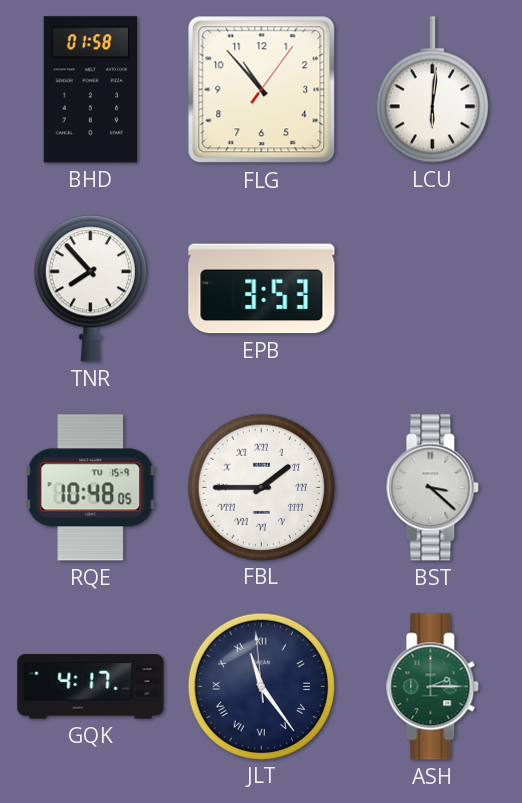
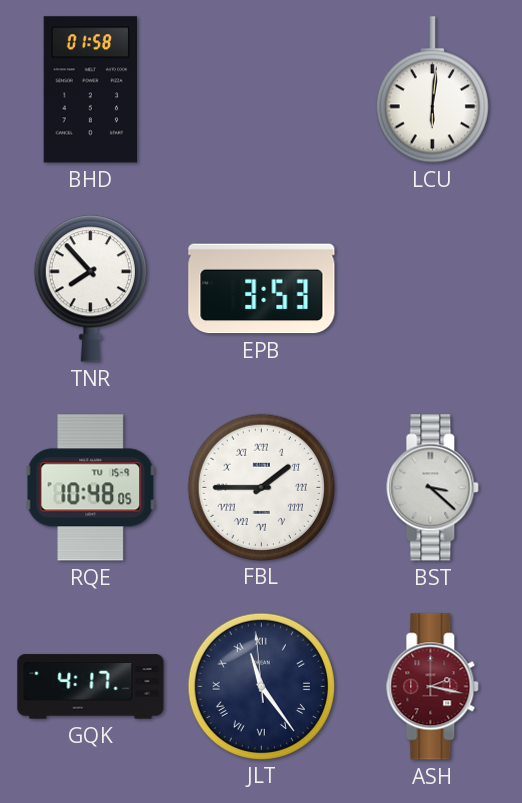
FLG: 10:53 -> none (262, 90)
ASH: 2:15 -> 2:17 (433, 687)
ASH dial: green -> burgundy (433, 687)
